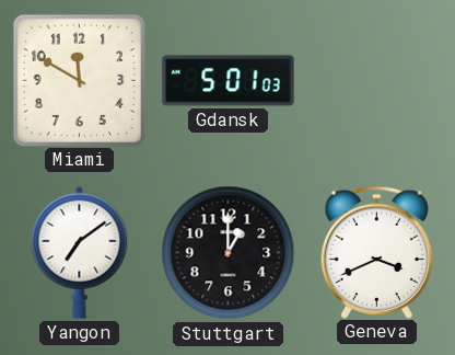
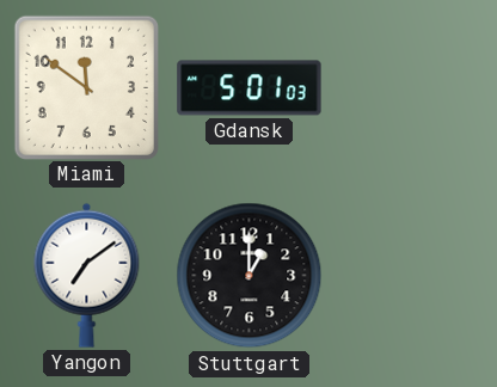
Miami: 11:50 -> 11:51 (86, 87)
Geneva: 3:41 -> none (376, 252)
